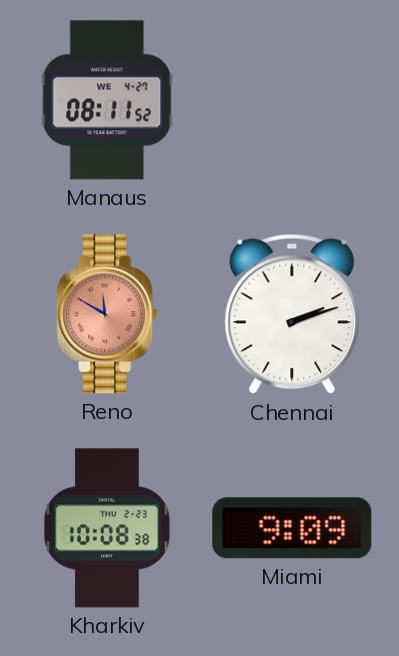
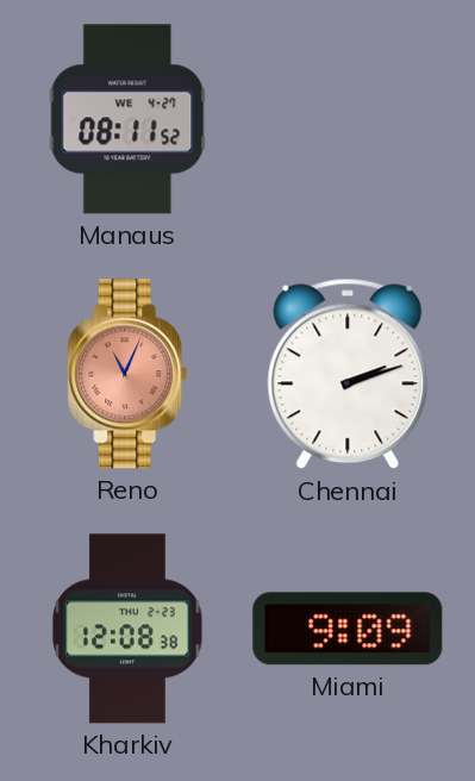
Reno: 11:50 -> 11:04 (127, 374)
Kharkiv: 10:08 -> 12:08 (127, 629)
